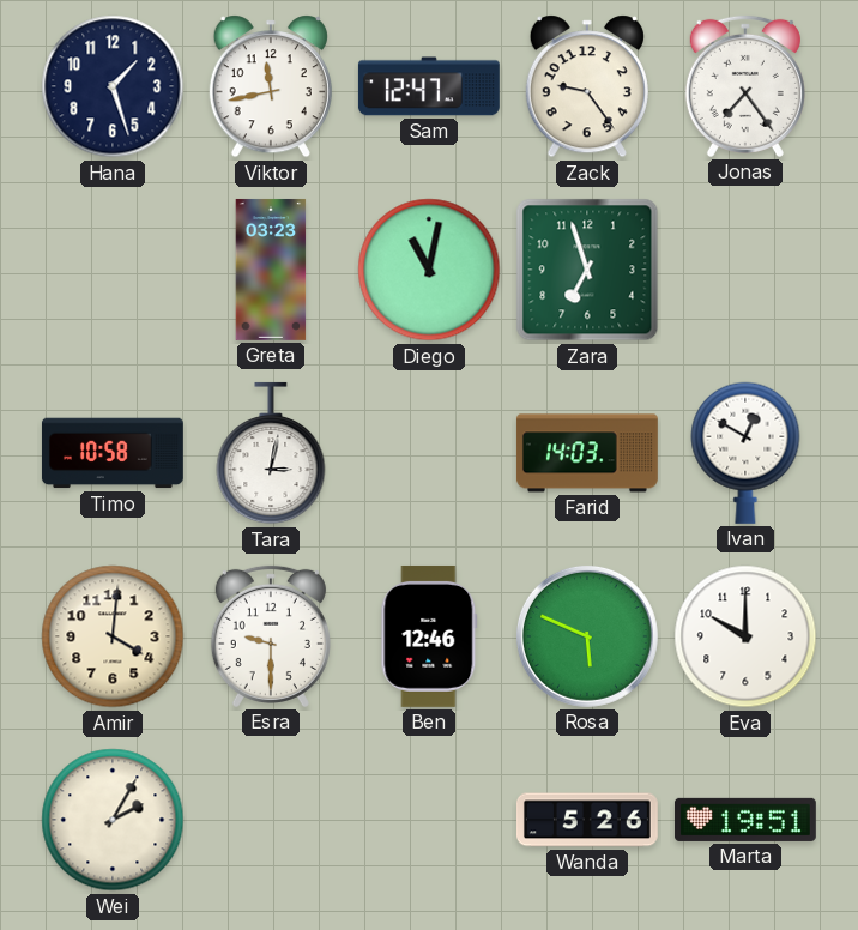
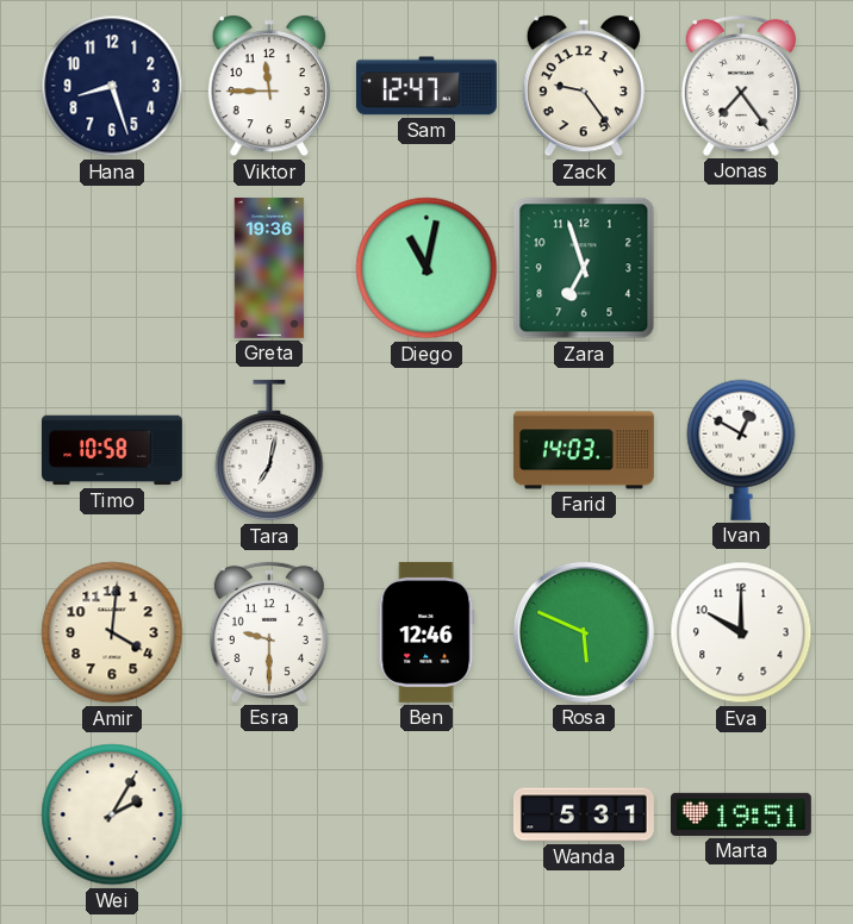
Hana: 1:27 -> 8:27 (112, 86)
Viktor: 11:43 -> 11:45 (269, 86)
Greta: 03:23 -> 19:36 (269, 268)
Tara: 3:02 -> 7:02 (269, 450)
Wanda: 5:26 -> 5:31 (584, 814)
